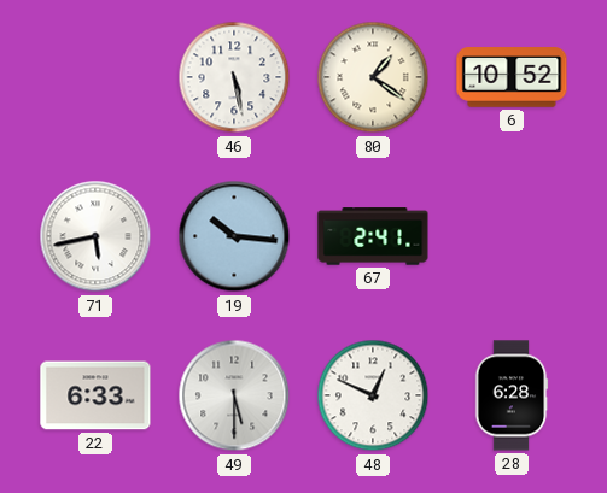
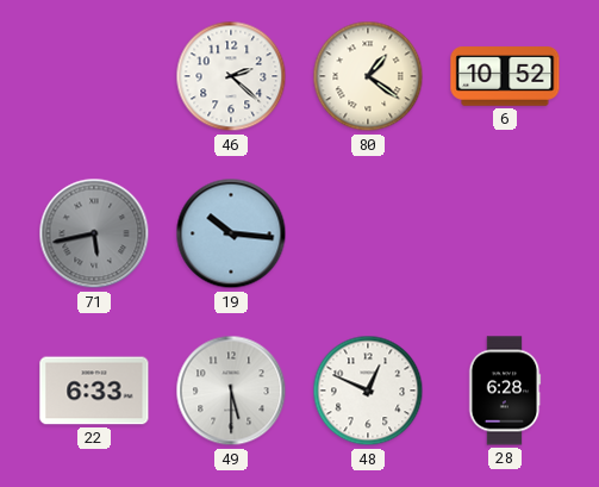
46: 5:28 -> 2:22 (231, 76)
71 dial: white -> grey (94, 233)
67: 2:41 -> none (373, 236)
